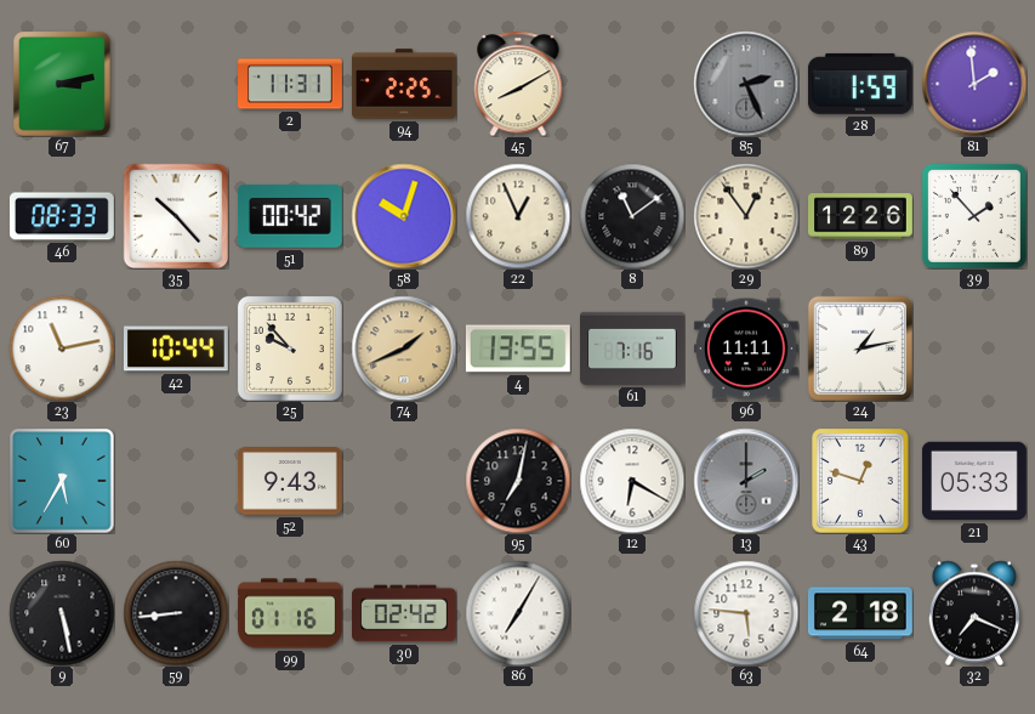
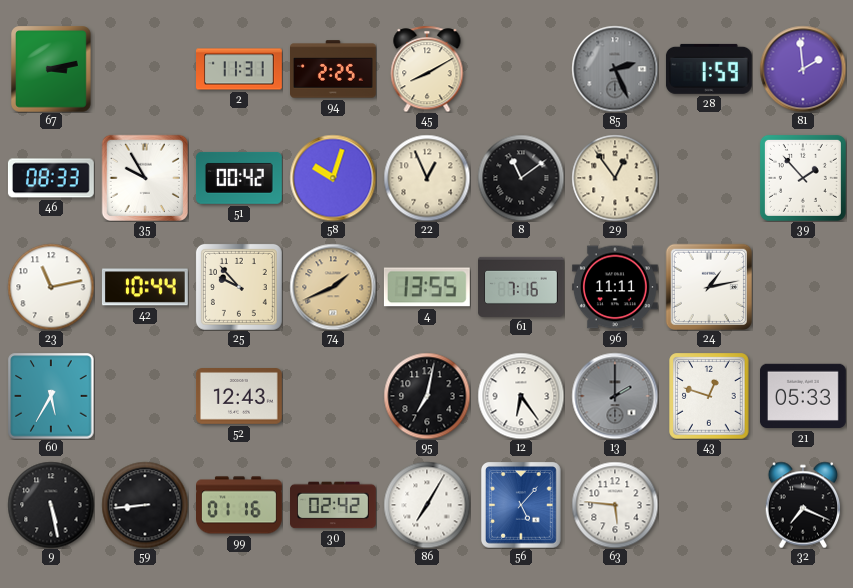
35: 10:23 -> 9:55 (144, 177)
89: 12:26 -> none (861, 216)
52: 9:43 -> 12:43 (239, 397)
12: 6:20 -> 6:24 (521, 396)
56: none -> 5:07 (522, 505)
64: 2:18 -> none (860, 613)
